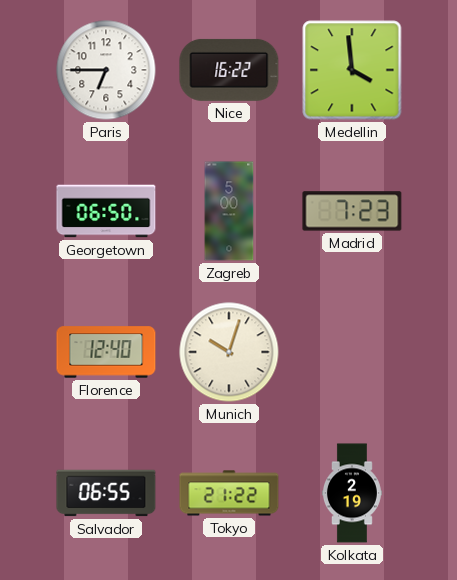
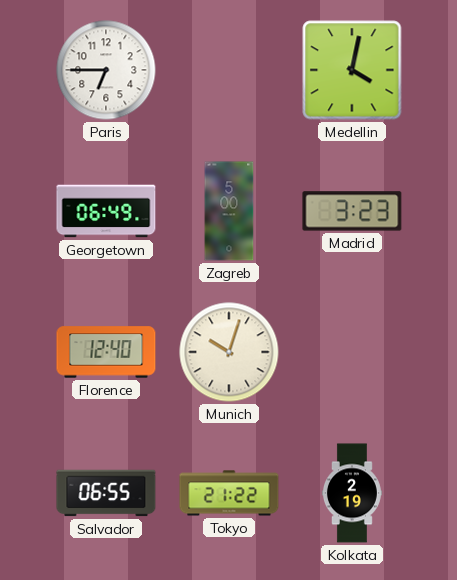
Nice: 16:22 -> none (229, 70)
Medellin: 3:59 -> 4:02 (352, 70)
Georgetown: 06:50 -> 06:49 (106, 211)
Madrid: 7:23 -> 3:23 (352, 211)
